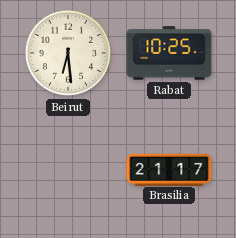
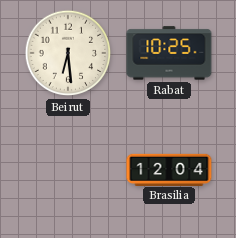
Brasilia: 21:17 -> 12:04 (169, 169)
